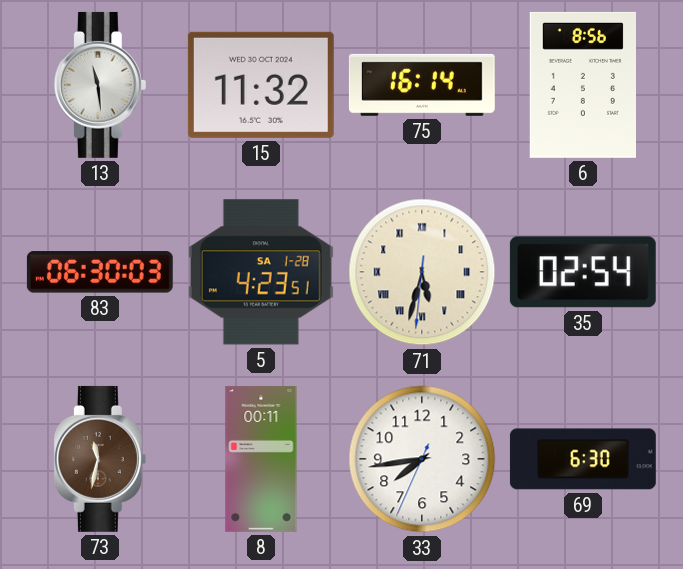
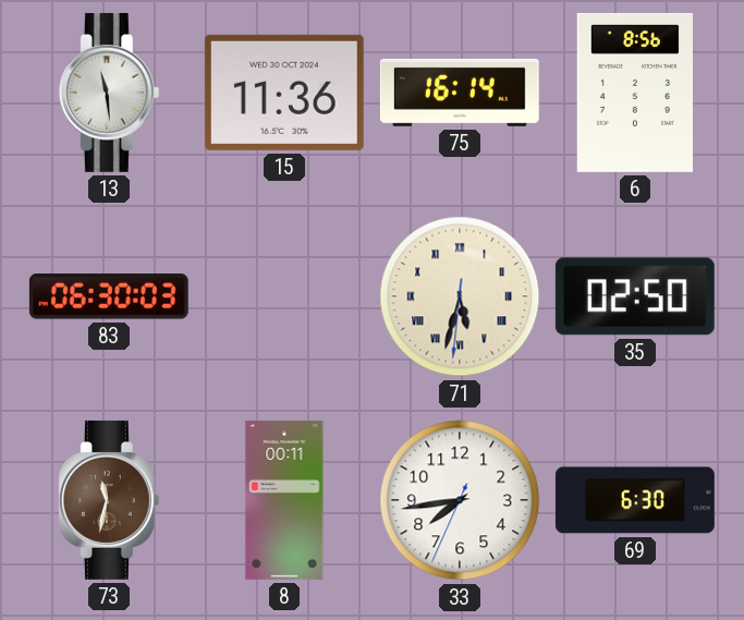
15: 11:32 -> 11:36 (284, 93)
5: 4:23 -> none (261, 272)
35: 02:54 -> 02:50 (635, 296)
